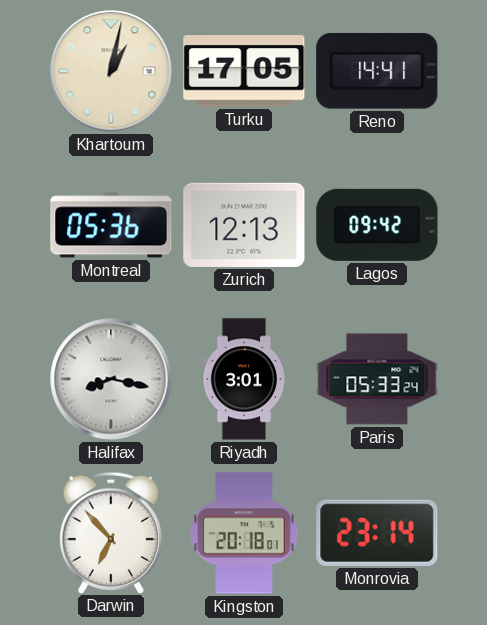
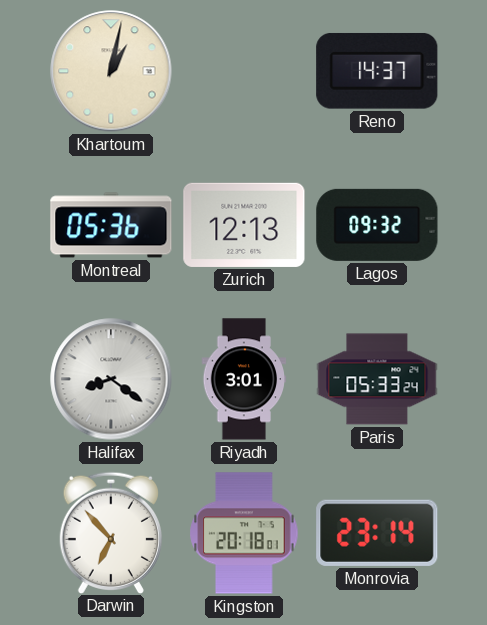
Turku: 17:05 -> none (244, 71)
Reno: 14:41 -> 14:37 (377, 71)
Lagos: 09:42 -> 09:32 (377, 225)
Halifax: 8:17 -> 8:21 (111, 379)
